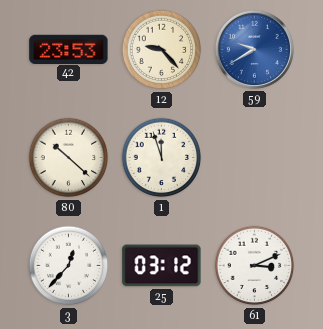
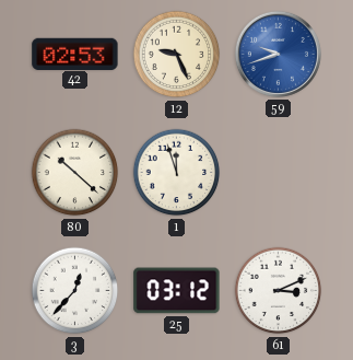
42: 23:53 -> 02:53 (75, 54)
12: 9:23 -> 9:26 (177, 55)
59: 9:40 -> 9:42 (278, 54)
